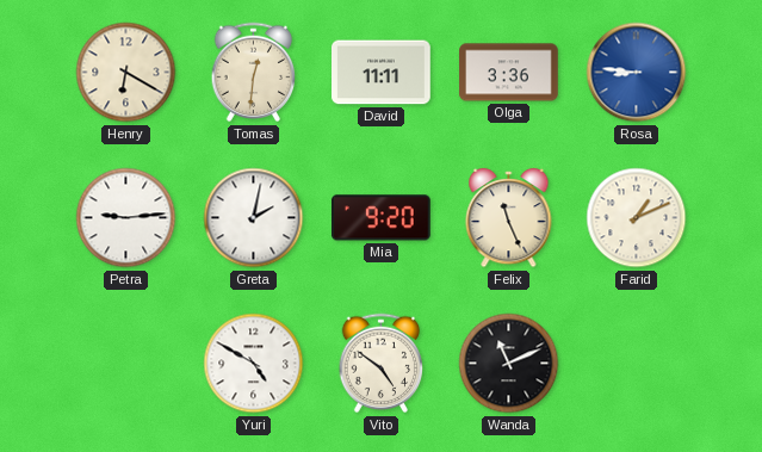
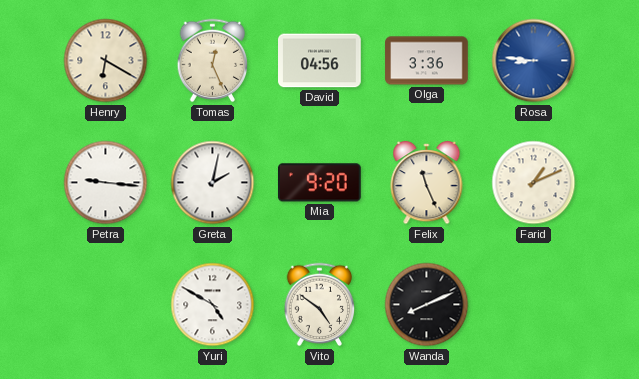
Tomas: 12:31 -> 12:26 (213, 61)
David: 11:11 -> 04:56 (320, 61)
Petra: 9:14 -> 9:16 (106, 183)
Wanda: 11:11 -> 8:11 (427, 305)
